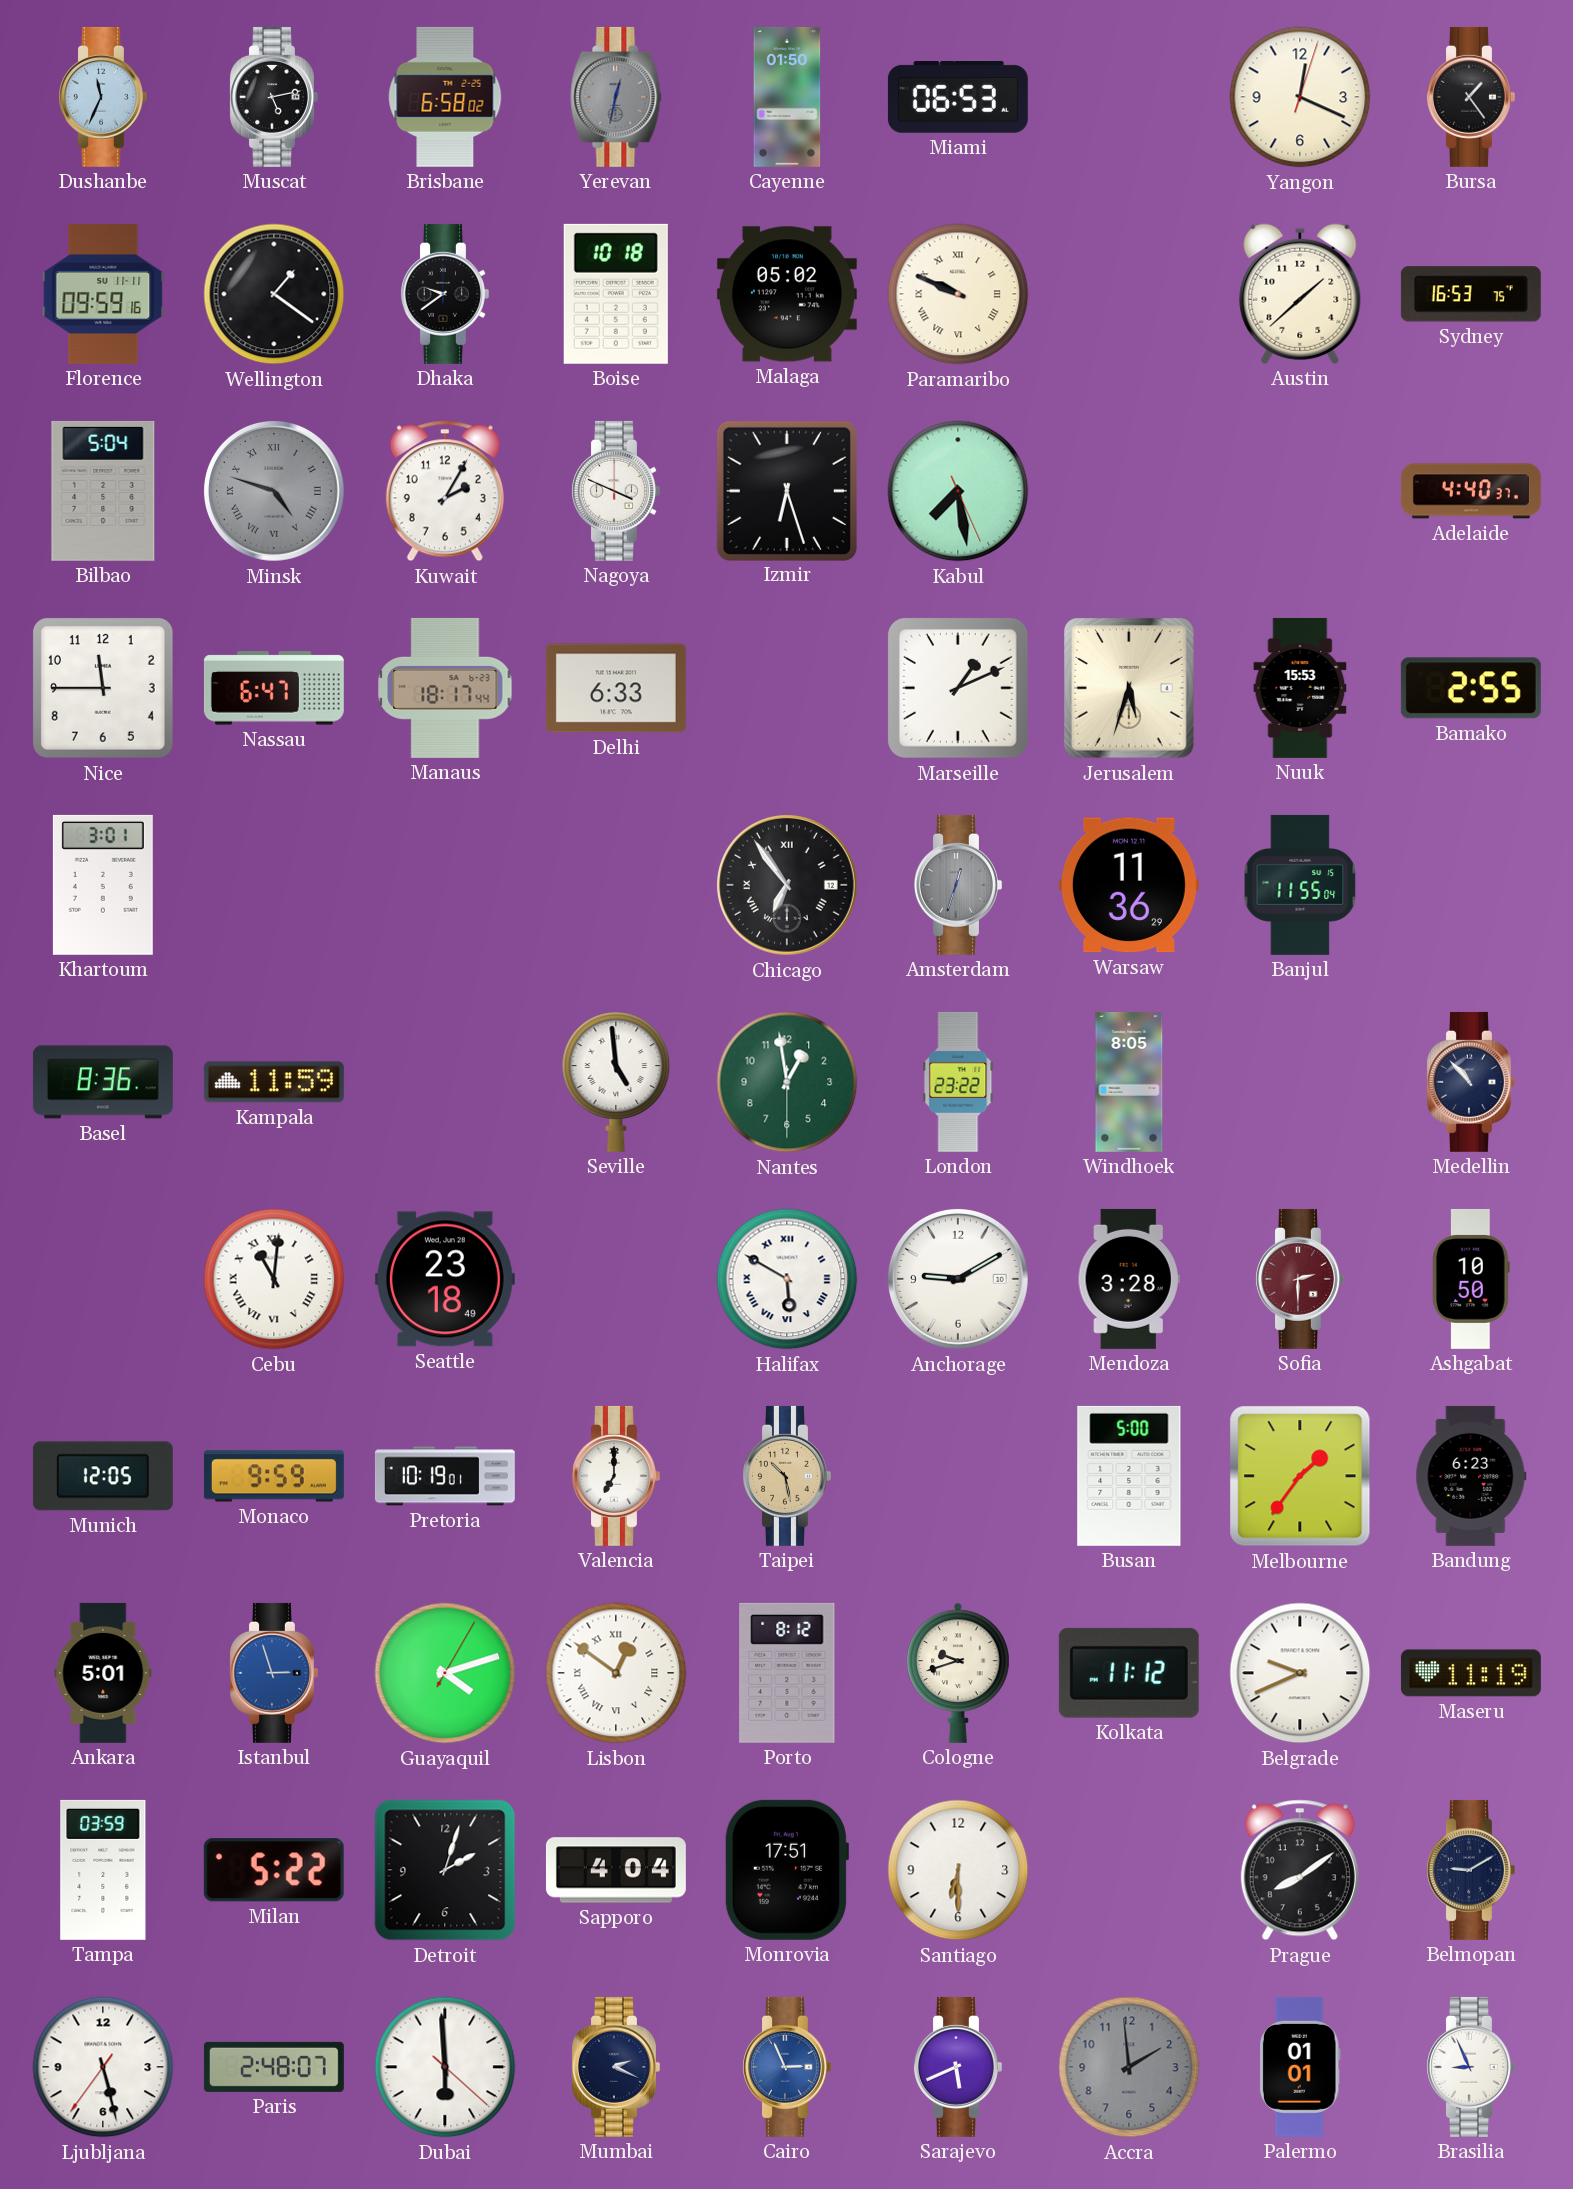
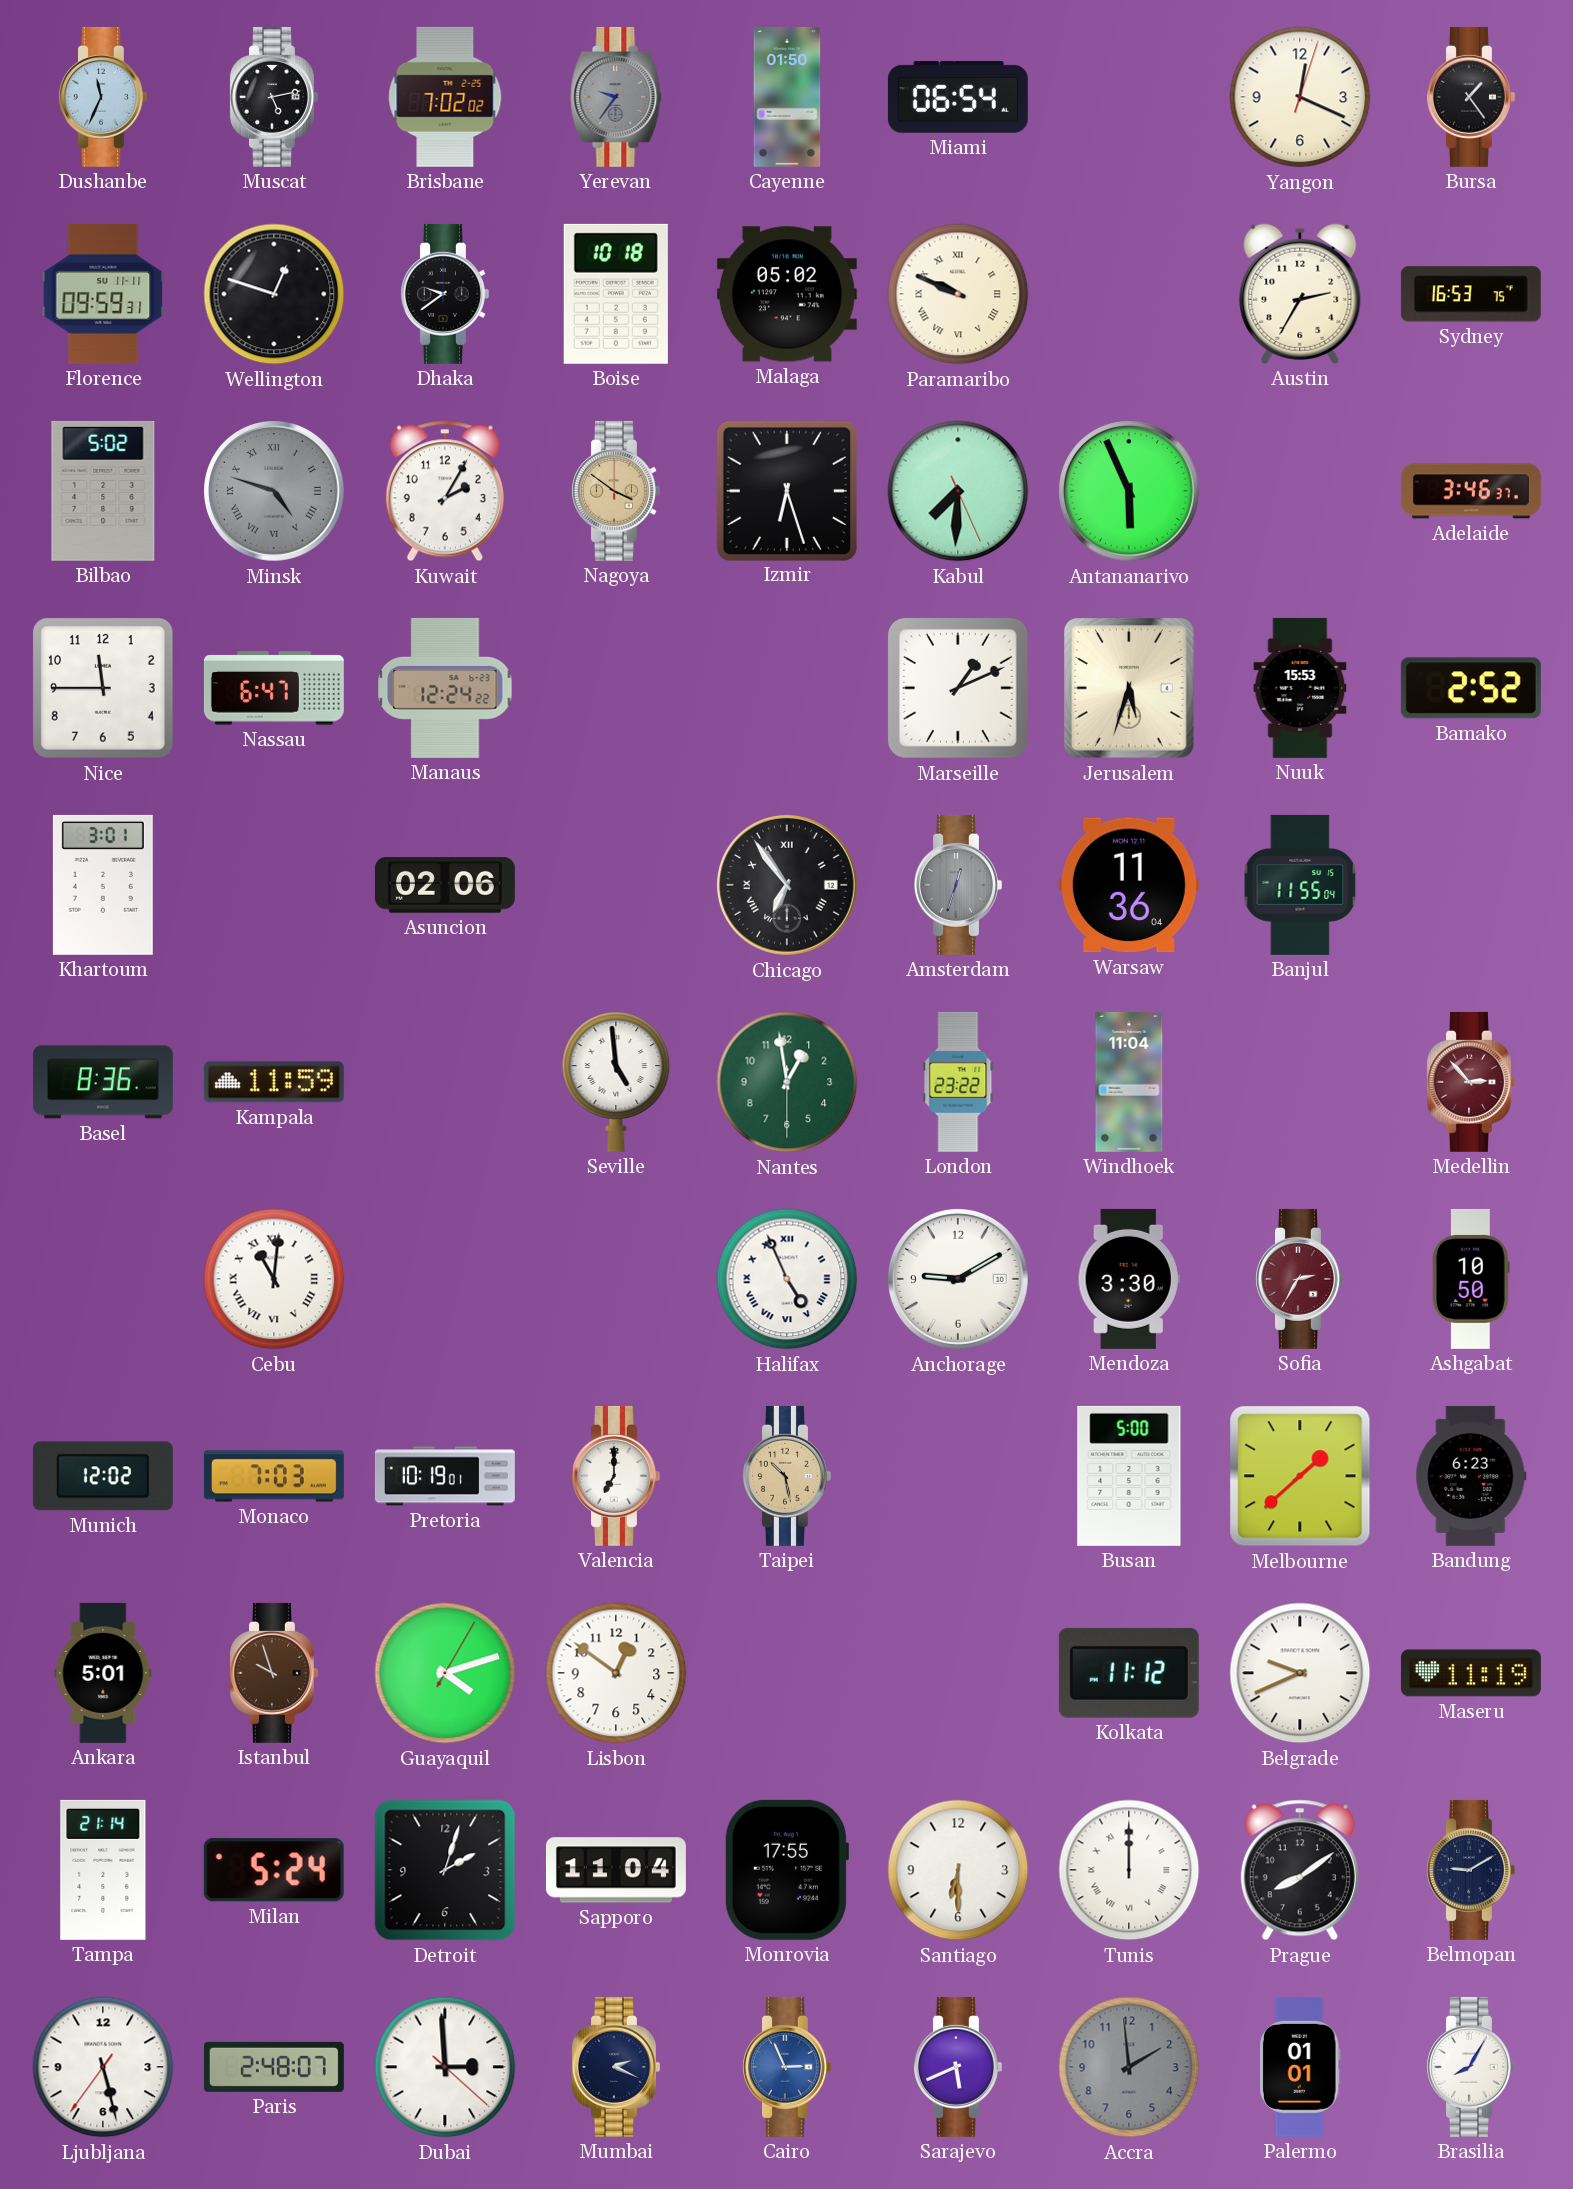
Brisbane: 6:58 -> 7:02 (445, 97)
Yerevan: 12:32 -> 9:36 (616, 97)
Miami: 06:53 -> 06:54 (958, 98)
Florence: 09:59:16 -> 09:59:31 (103, 294)
Wellington: 1:21 -> 12:48 (274, 294)
Austin: 1:38 -> 2:35 (1300, 294)
Bilbao: 5:04 -> 5:02 (103, 491)
Nagoya: 3:49 -> 3:51 (616, 491)
Nagoya dial: white -> champagne (616, 491)
Kabul: 7:28 -> 7:30 (958, 491)
Antananarivo: none -> 5:56 (1129, 491)
Adelaide: 4:40 -> 3:46 (1471, 491)
Manaus: 18:17 -> 12:24 (445, 688)
Delhi: 6:33 -> none (616, 688)
Bamako: 2:55 -> 2:52 (1471, 688)
Asuncion: none -> 02:06 (445, 885)
Warsaw: 11:36:29 -> 11:36:04 (1129, 885)
Windhoek: 8:05 -> 11:04 (1129, 1082)
Medellin: 10:53 -> 2:53 (1471, 1082)
Medellin dial: navy -> burgundy (1471, 1082)
Seattle: 23:18 -> none (445, 1279)
Halifax: 5:50 -> 4:56 (787, 1279)
Mendoza: 3:28 -> 3:30 (1129, 1279)
Sofia: 2:30 -> 2:35 (1300, 1279)
Munich: 12:05 -> 12:02 (103, 1476)
Monaco: 9:59 -> 7:03 (274, 1476)
Melbourne: 1:36 -> 1:38 (1300, 1476)
Istanbul: 2:57 -> 9:57 (274, 1673)
Istanbul dial: blue -> brown (274, 1673)
Lisbon numerals: Roman -> Arabic (616, 1673)
Porto: 8:12 -> none (787, 1673)
Cologne: 9:42 -> none (958, 1673)
Tampa: 03:59 -> 21:14 (103, 1870)
Milan: 5:22 -> 5:24 (274, 1870)
Sapporo: 4:04 -> 11:04 (616, 1870)
Monrovia: 17:51 -> 17:55 (786, 1870)
Tunis: none -> 12:00 (1129, 1870)
Dubai: 5:59 -> 2:59 (445, 2067)
Brasilia: 8:56 -> 8:05 (1471, 2067)
